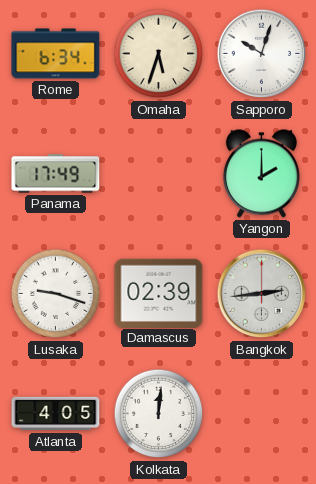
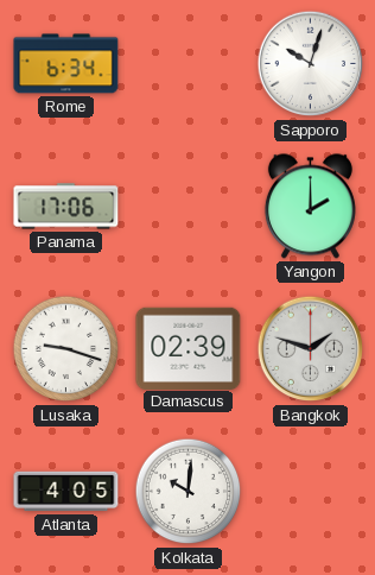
Omaha: 5:33 -> none (159, 54)
Panama: 17:49 -> 17:06 (66, 207)
Bangkok: 2:44 -> 1:48 (311, 349)
Kolkata: 12:01 -> 10:01 (189, 492)
